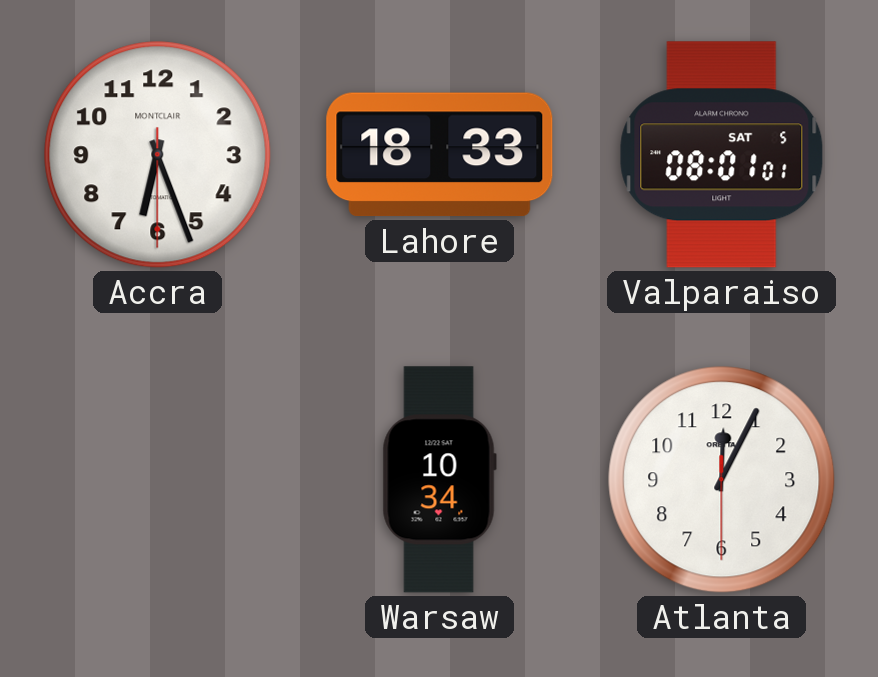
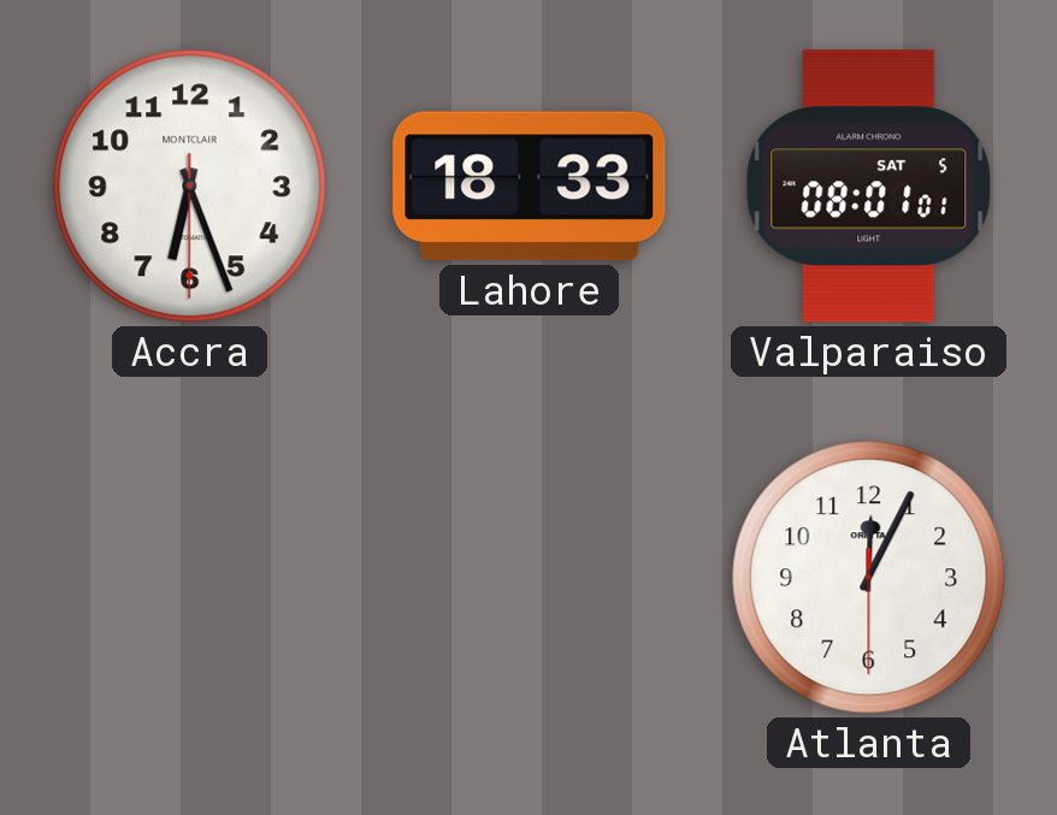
Warsaw: 10:34 -> none (439, 480)
